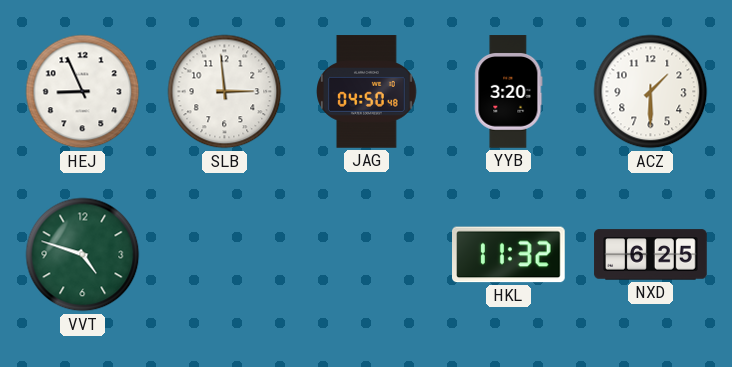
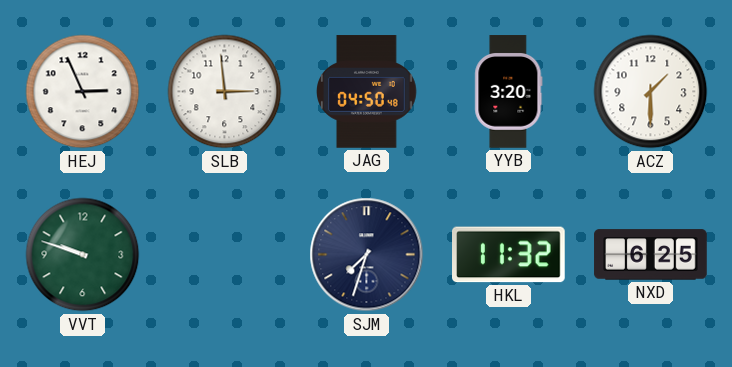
HEJ: 8:56 -> 2:56 (83, 92)
VVT: 4:48 -> 9:48 (83, 255)
SJM: none -> 7:33 (367, 255)
